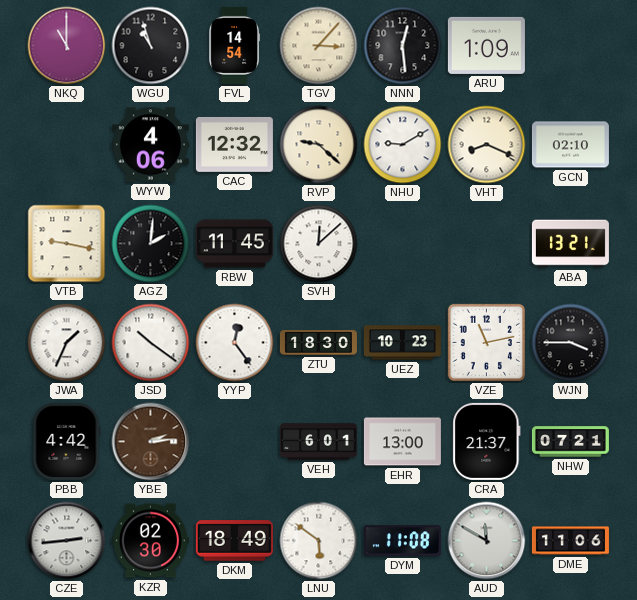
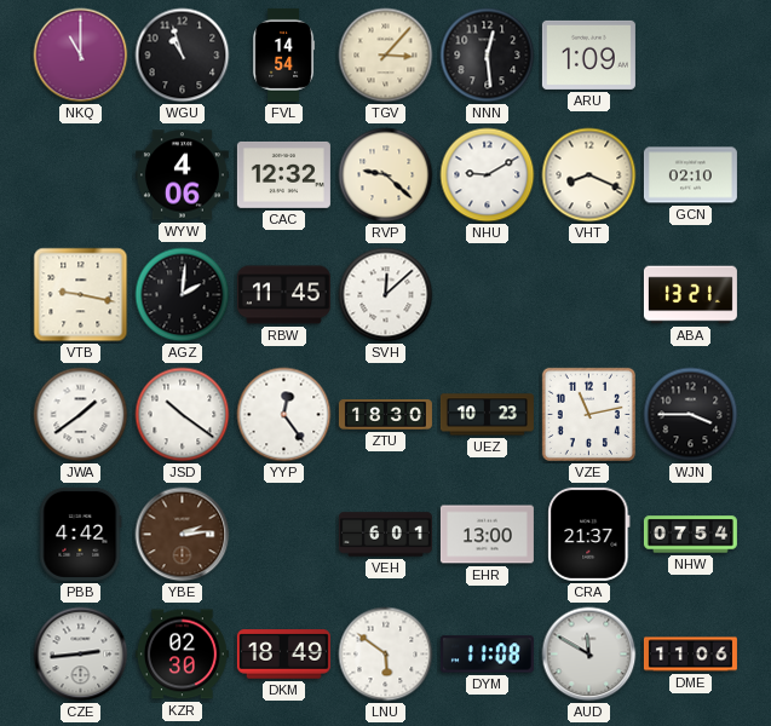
JWA: 1:34 -> 1:39 (81, 415)
NHW: 07:21 -> 07:54 (690, 535)
